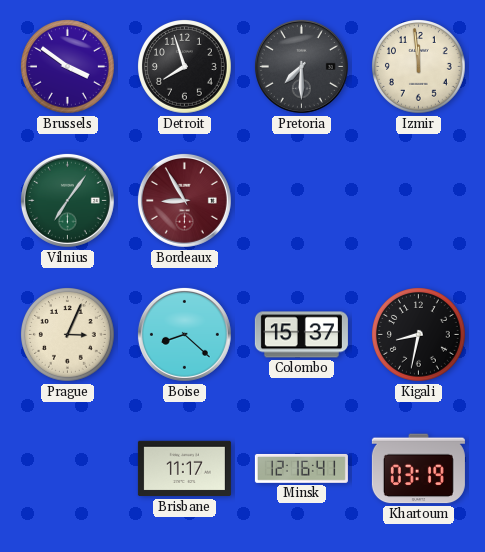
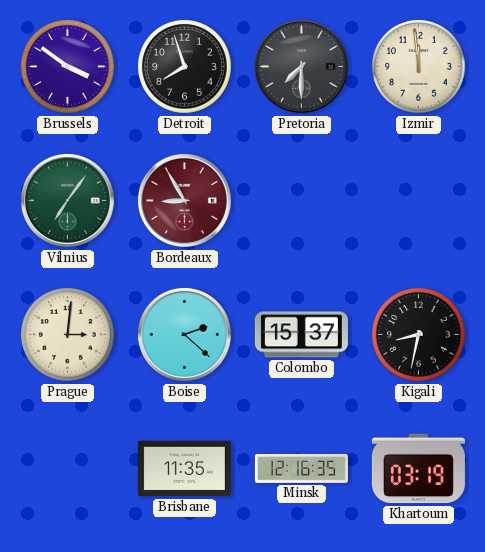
Prague: 3:04 -> 3:01 (68, 335)
Boise: 8:22 -> 2:22 (184, 334)
Brisbane: 11:17 -> 11:35 (184, 469)
Minsk: 12:16:41 -> 12:16:35 (301, 468)
